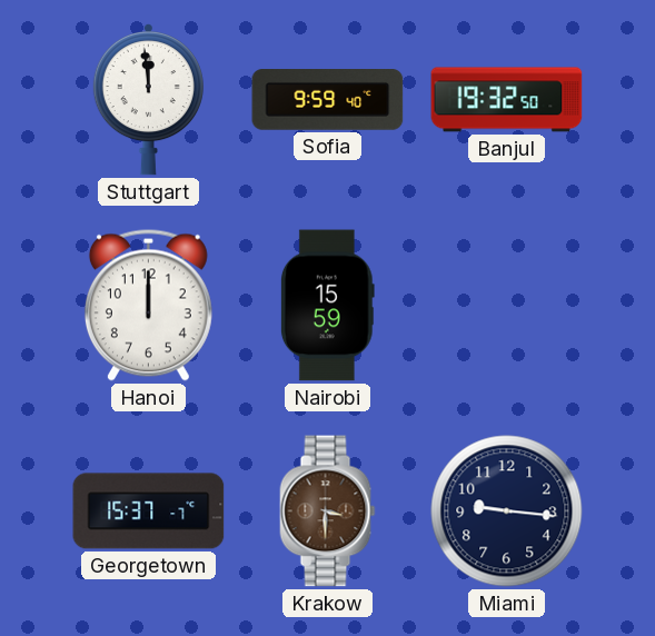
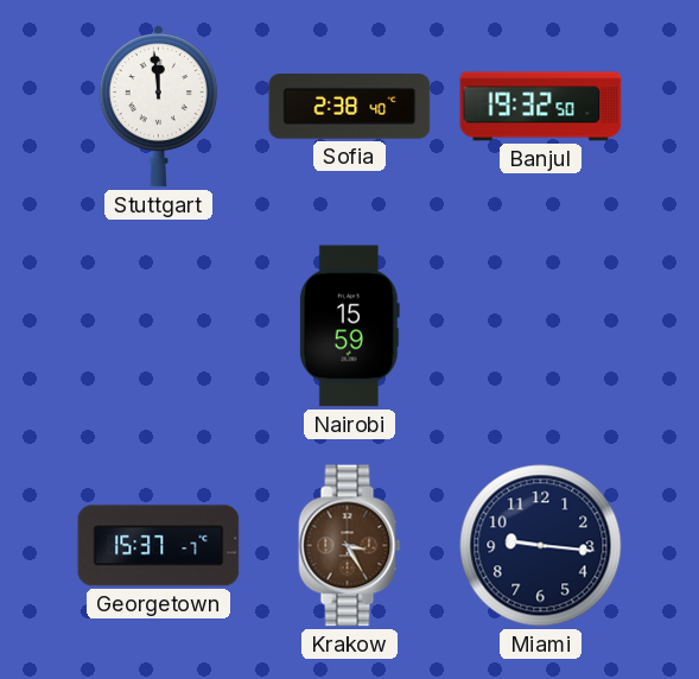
Sofia: 9:59 -> 2:38 (350, 107)
Hanoi: 12:00 -> none (148, 305)
Krakow: 3:30 -> 3:25 (350, 546)
